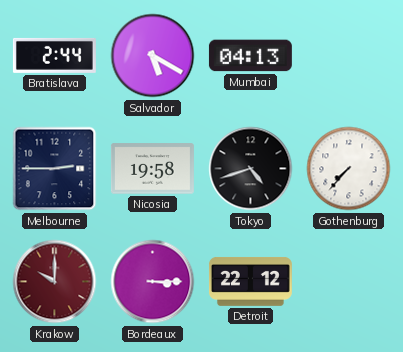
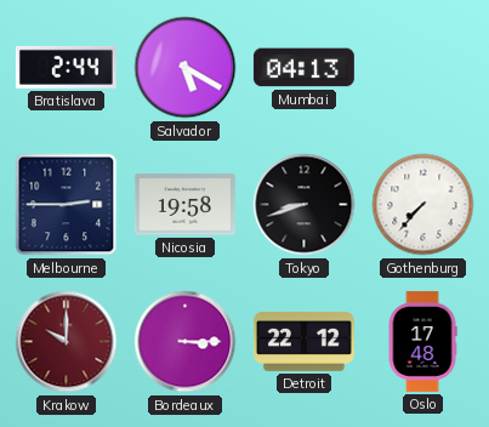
Tokyo: 4:42 -> 8:42 (305, 205)
Oslo: none -> 17:48 (422, 341)
